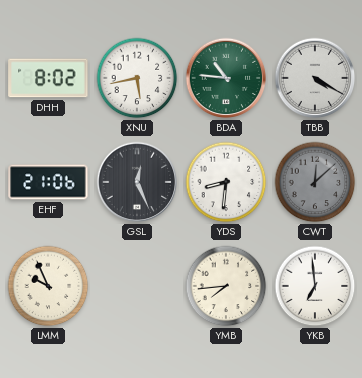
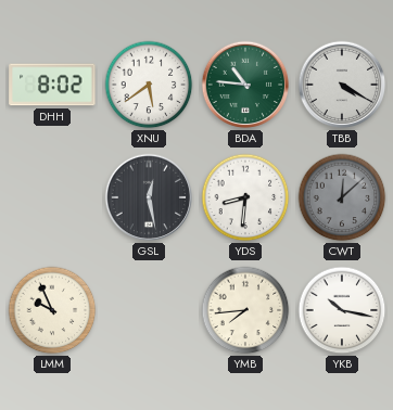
XNU: 5:43 -> 5:39 (149, 85)
EHF: 21:06 -> none (48, 182)
GSL: 12:26 -> 12:28 (149, 197)
YKB: 6:59 -> 10:17 (342, 310)
